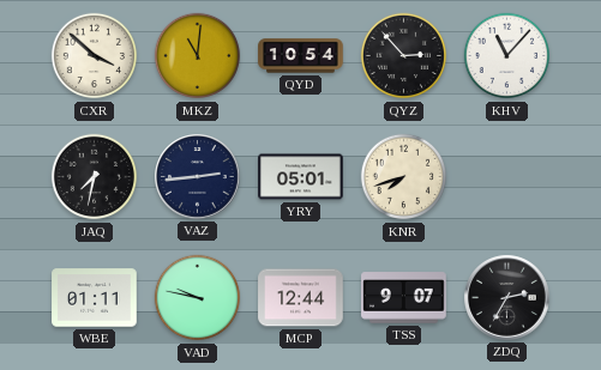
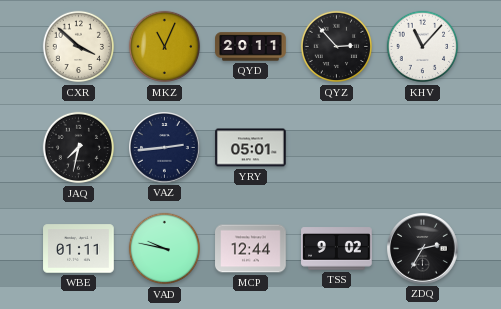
MKZ: 11:01 -> 11:04 (165, 47)
QYD: 10:54 -> 20:11 (251, 47)
KNR: 7:42 -> none (404, 177)
TSS: 9:07 -> 9:02 (337, 249)
